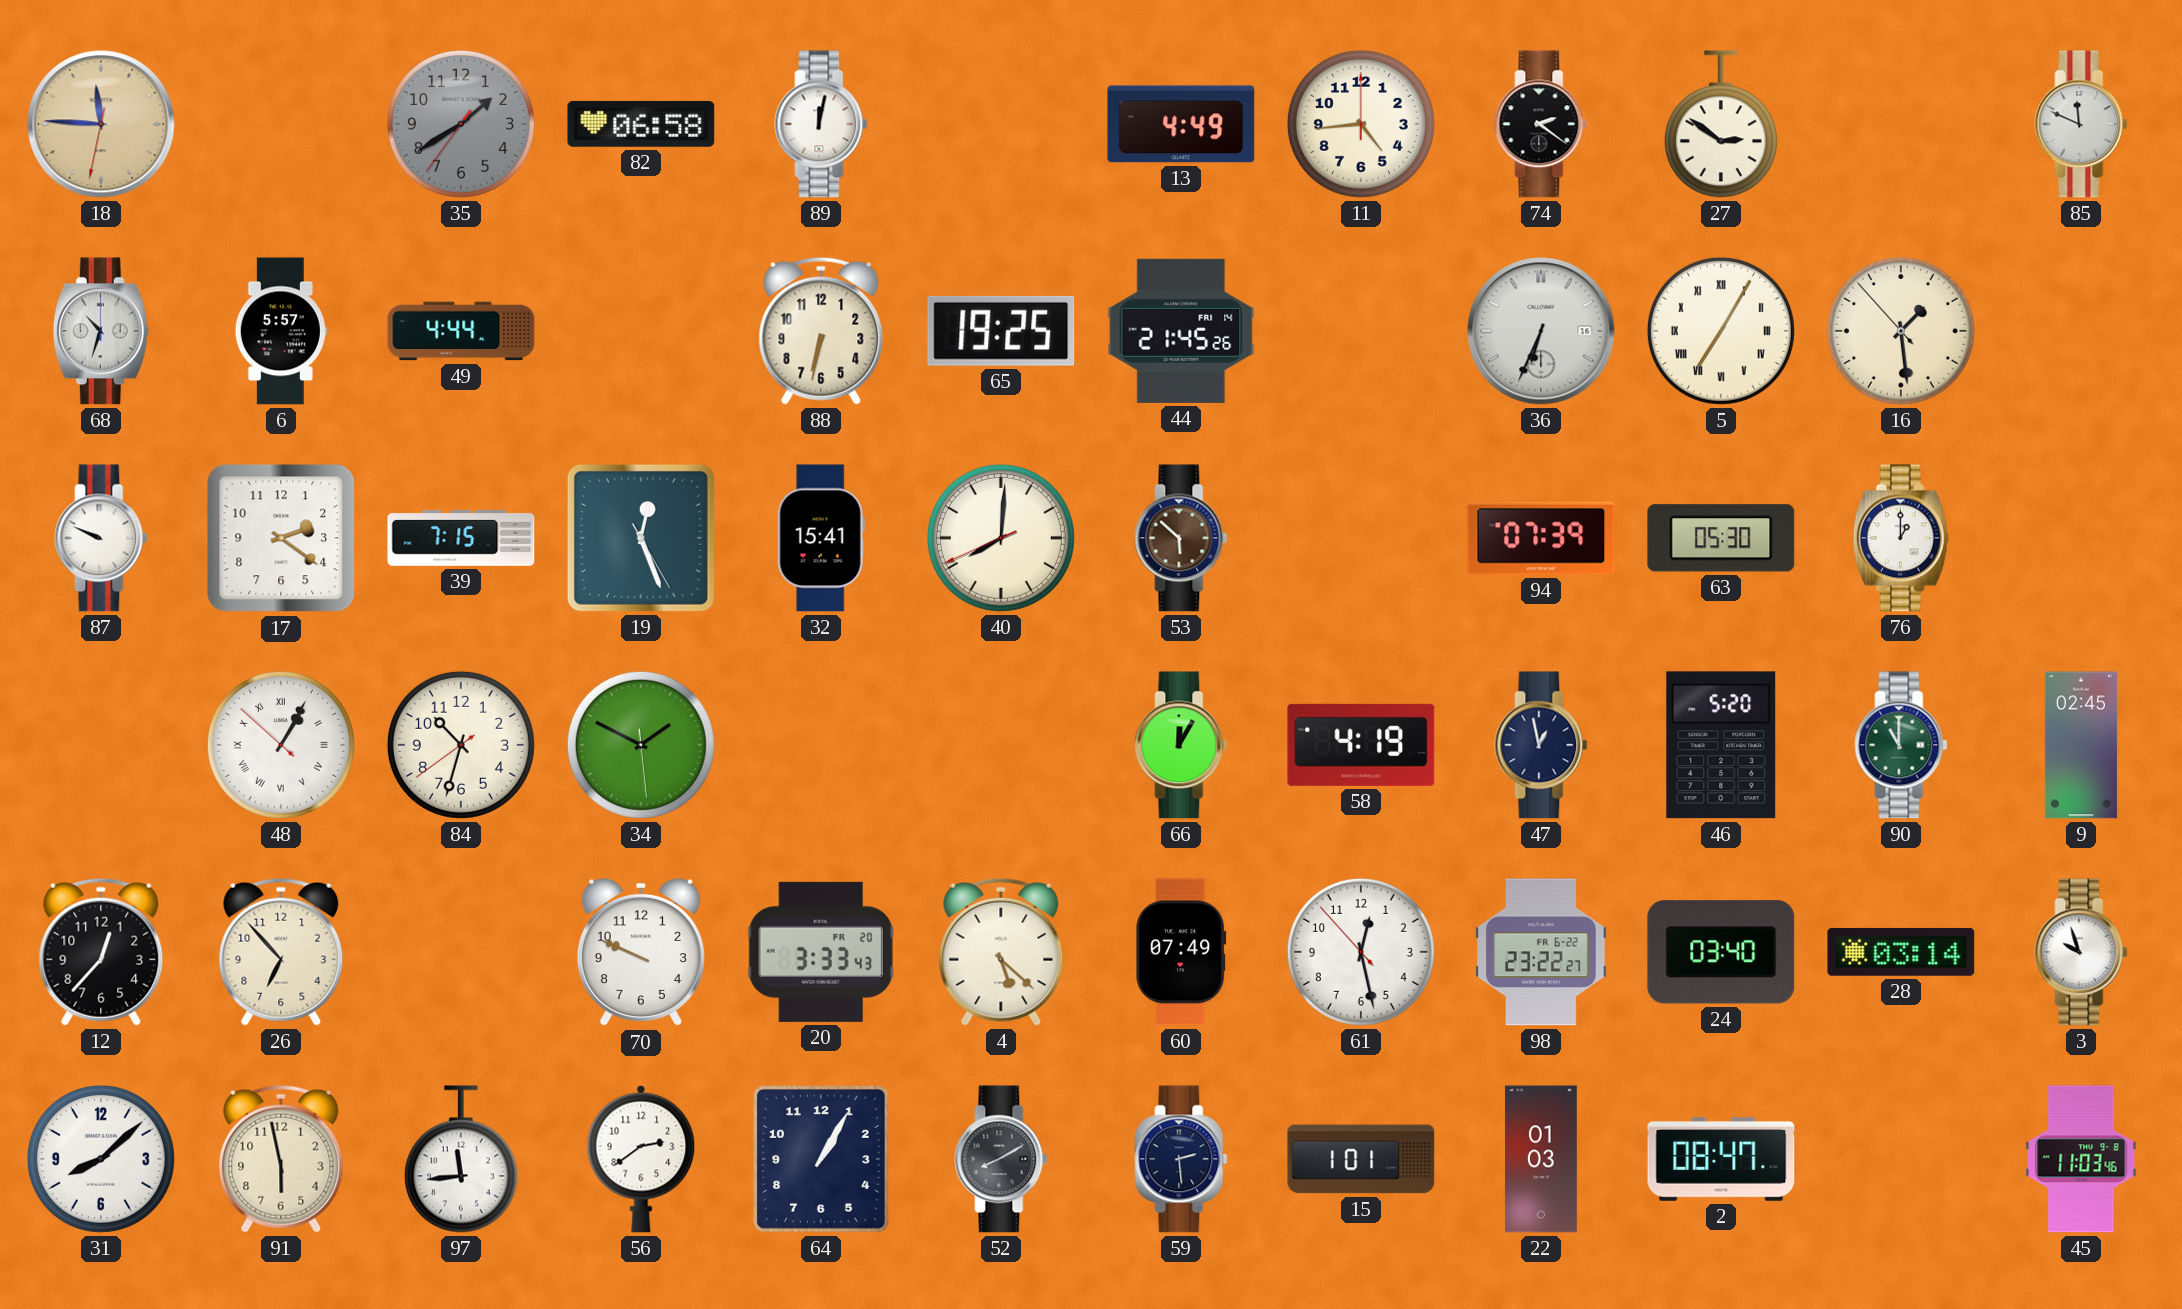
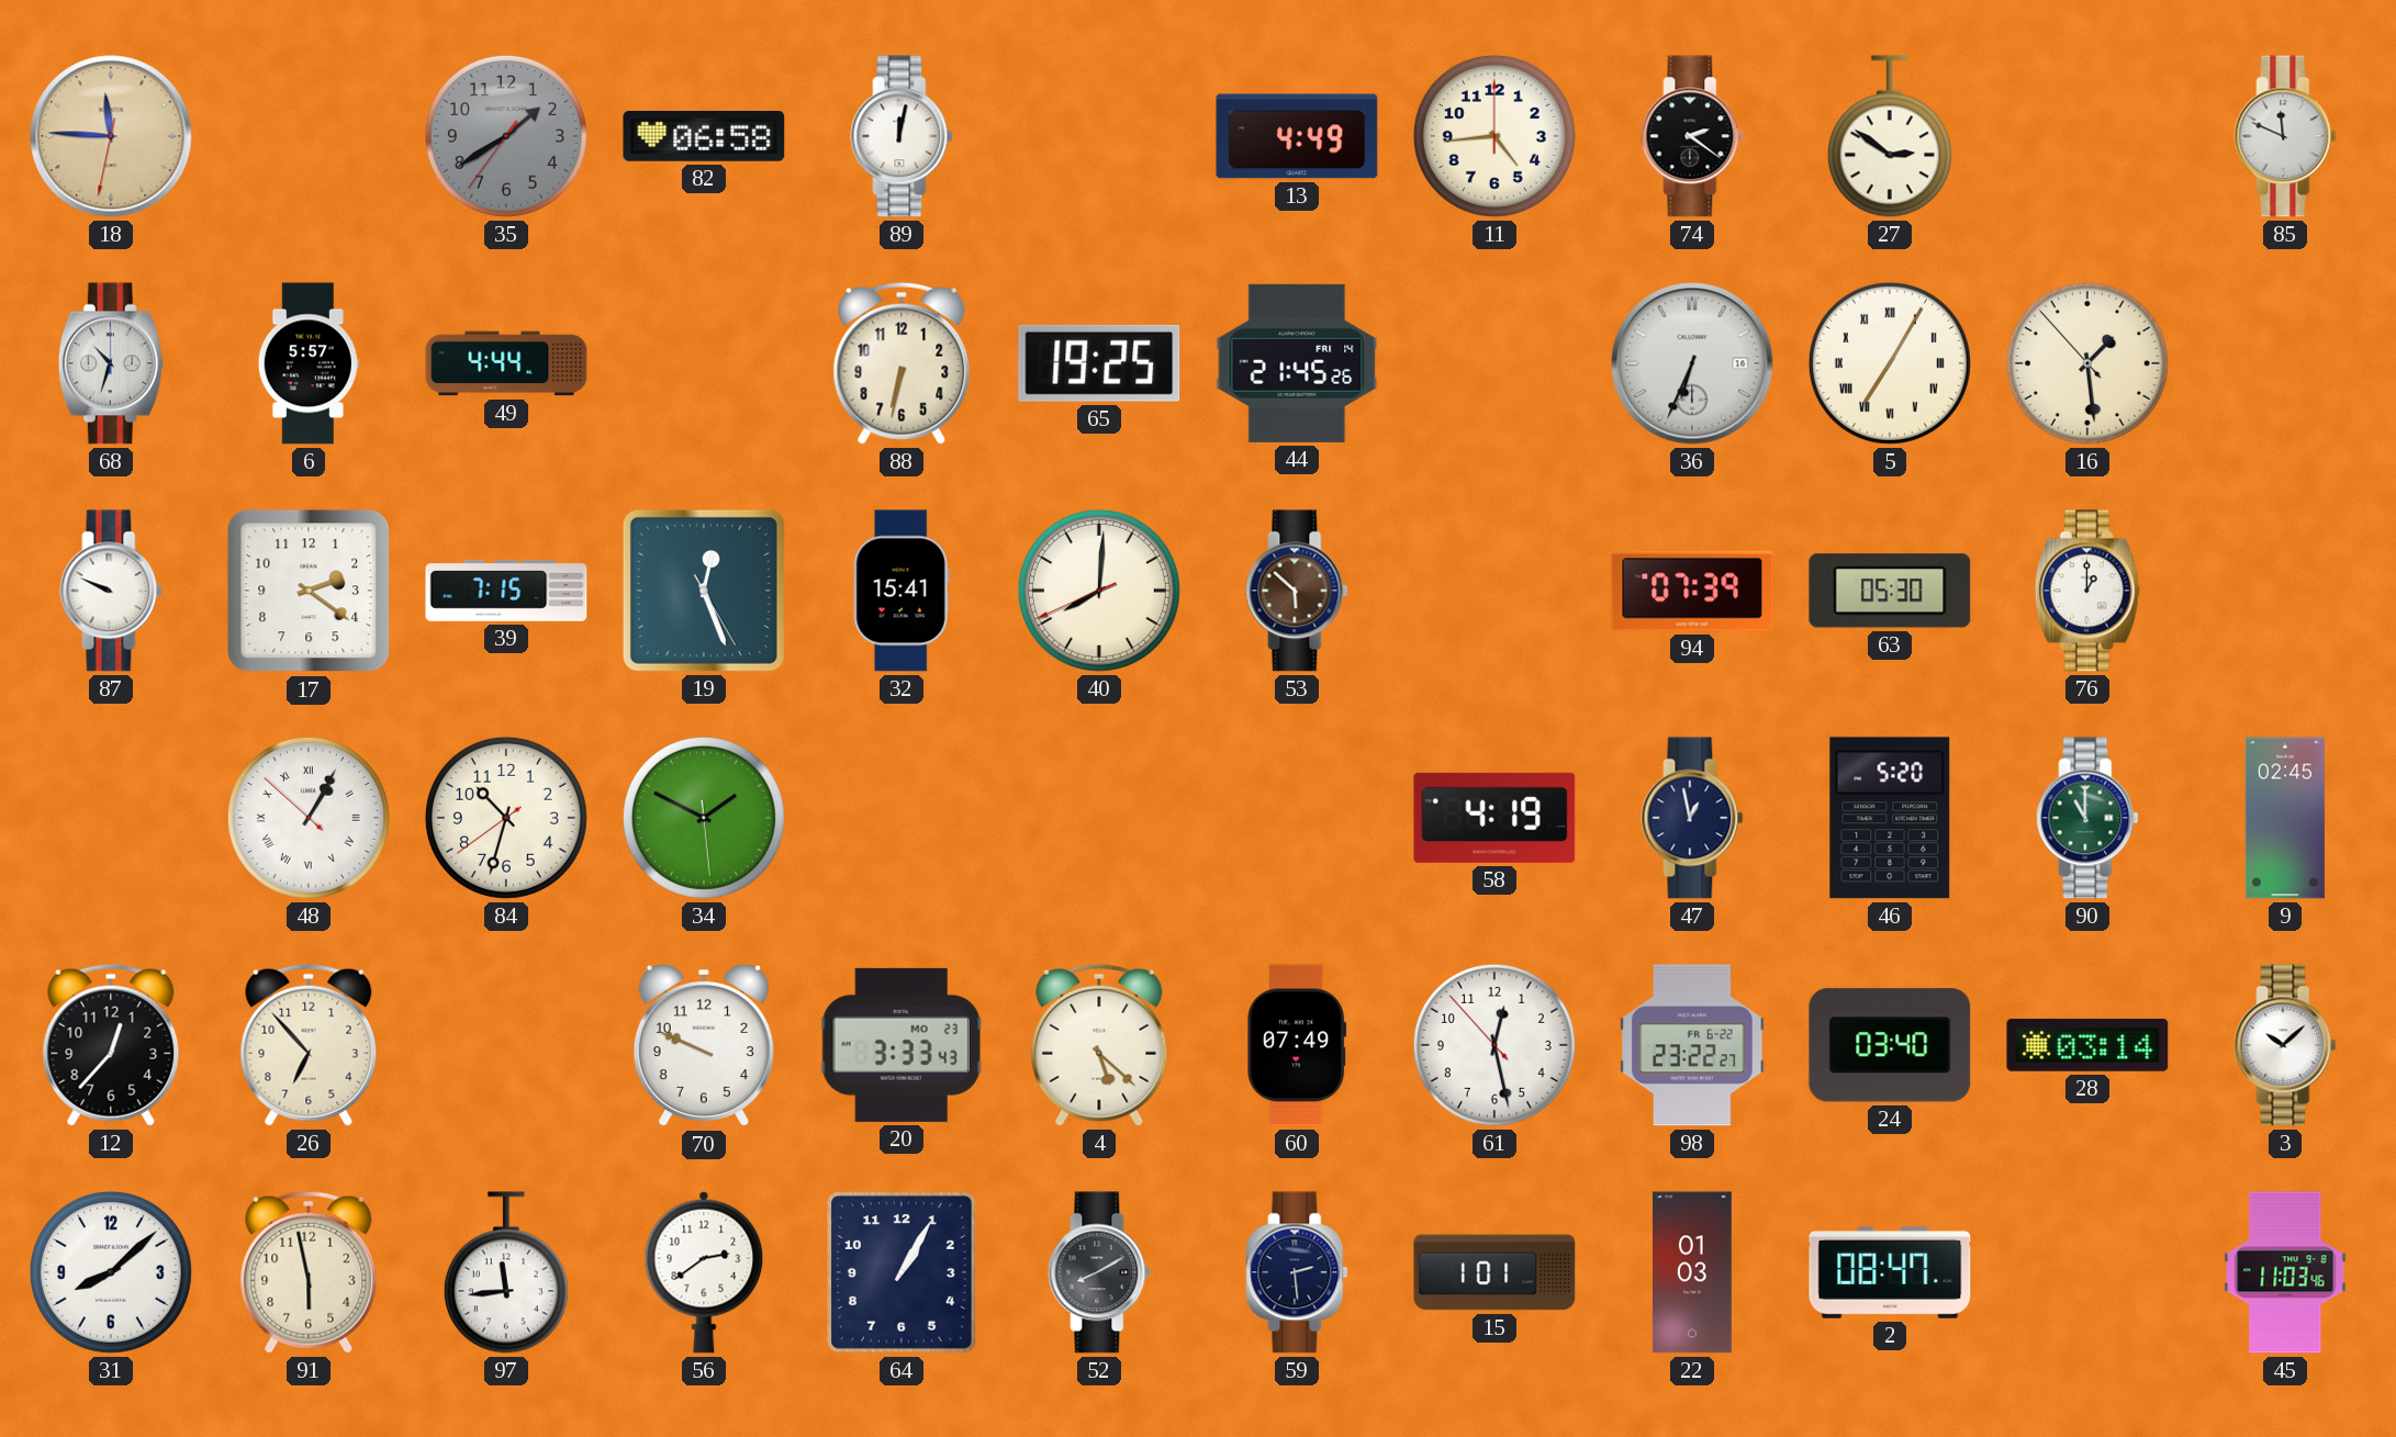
66: 12:05 -> none (1181, 745)
20 date: FR 20 -> MO 23 (902, 1045)
3: 9:57 -> 10:08 (2285, 1045)
